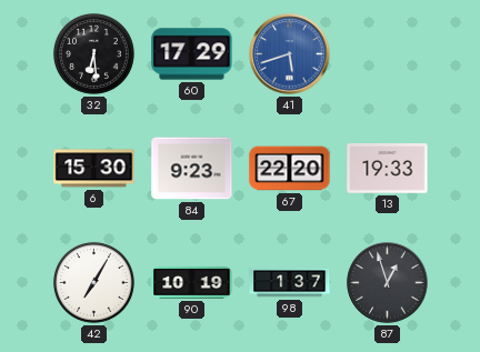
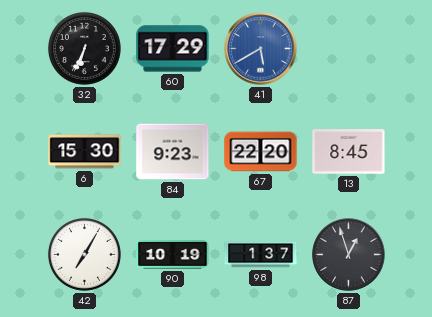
32: 6:29 -> 6:34 (84, 48)
41: 5:42 -> 5:40 (261, 49)
13: 19:33 -> 8:45 (349, 152)
